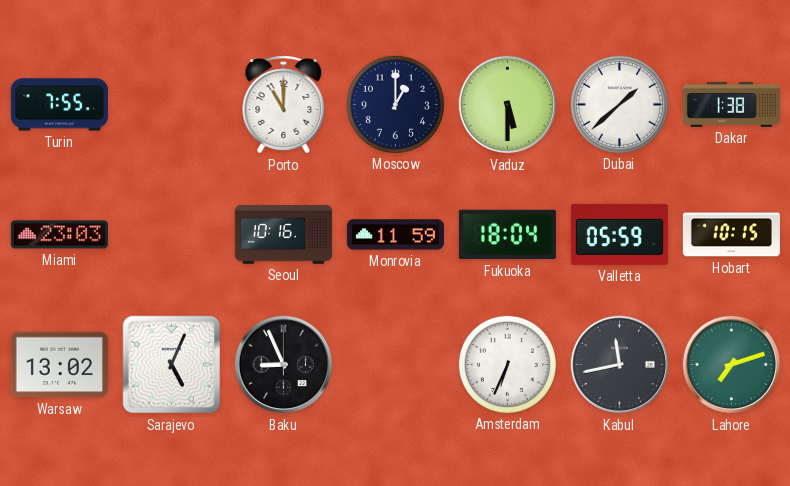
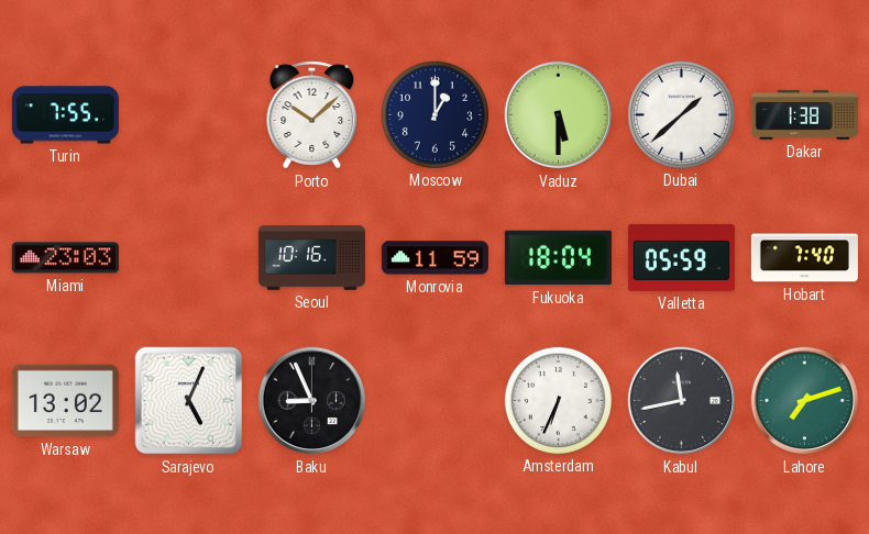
Porto: 11:00 -> 10:08 (312, 115)
Hobart: 10:15 -> 7:40 (804, 258)
